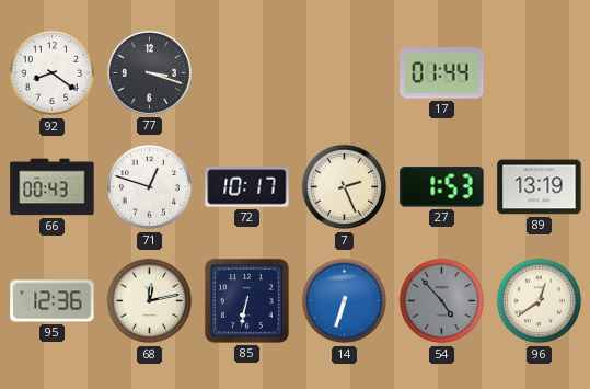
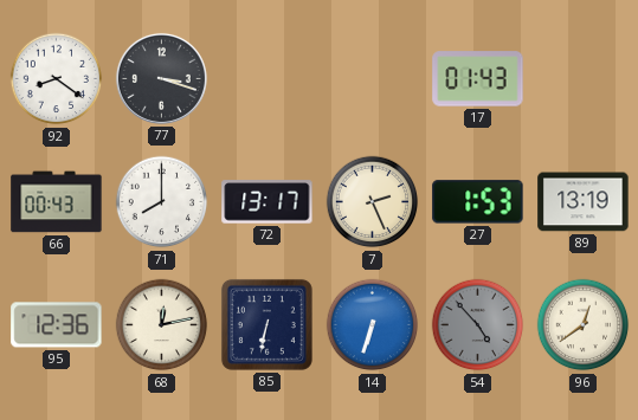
17: 01:44 -> 01:43 (478, 79)
71: 12:48 -> 8:00 (162, 202)
72: 10:17 -> 13:17 (268, 202)
